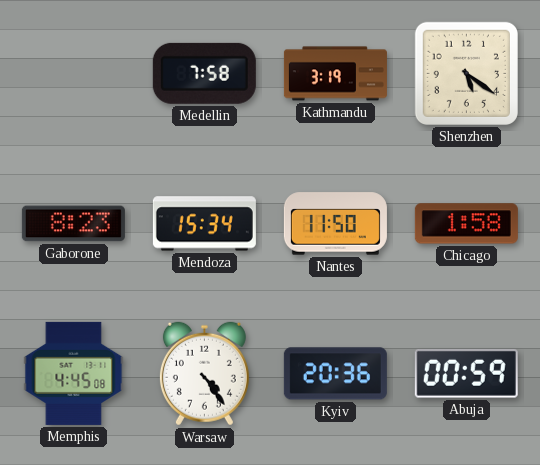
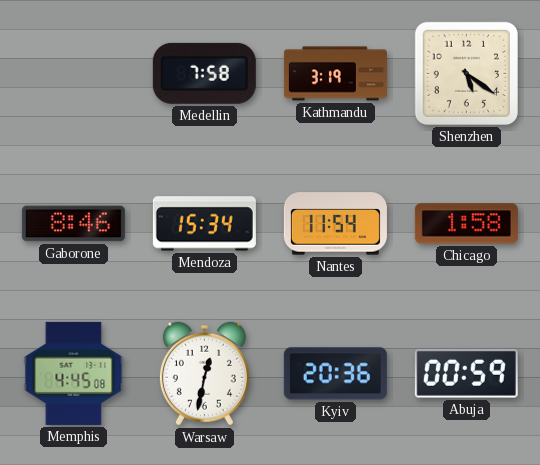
Gaborone: 8:23 -> 8:46 (73, 224)
Nantes: 11:50 -> 11:54 (335, 224)
Warsaw: 4:24 -> 12:32 (204, 374)
